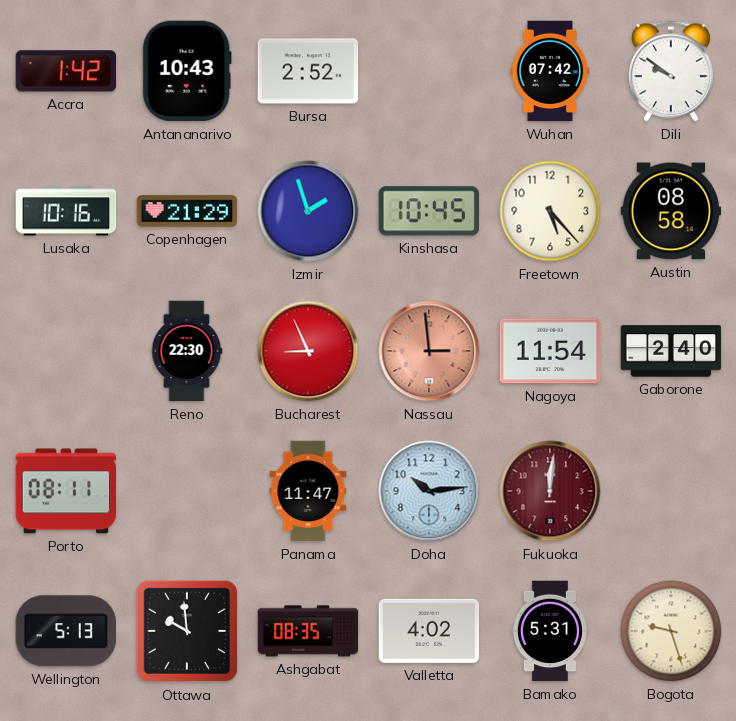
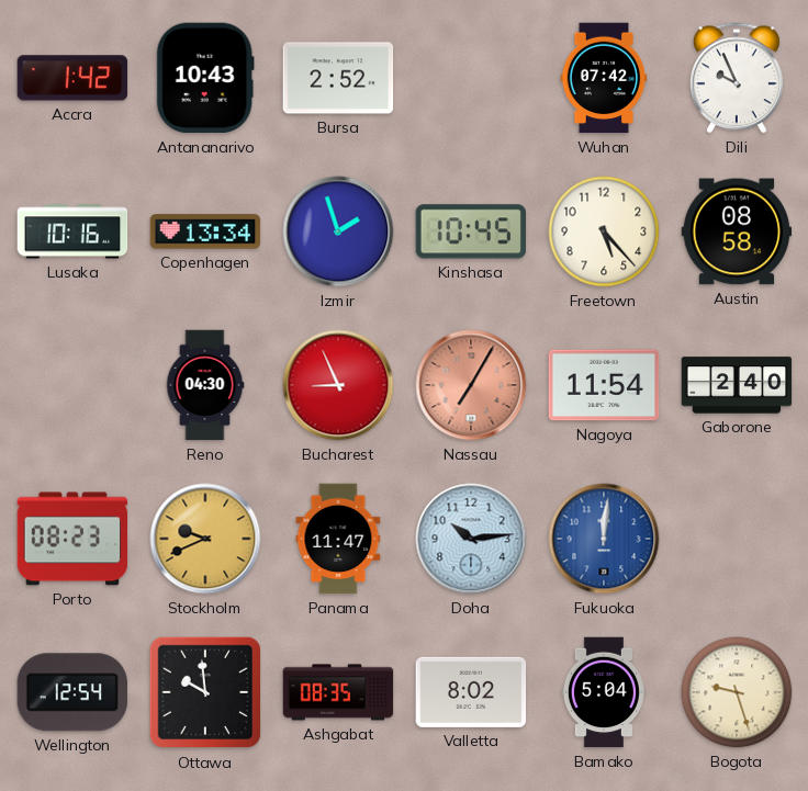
Dili: 9:51 -> 9:56 (737, 78)
Copenhagen: 21:29 -> 13:34 (205, 231)
Reno: 22:30 -> 04:30 (205, 385)
Nassau: 2:59 -> 7:05 (471, 385)
Porto: 08:11 -> 08:23 (72, 539)
Stockholm: none -> 9:41 (205, 539)
Fukuoka dial: burgundy -> blue (604, 539)
Wellington: 5:13 -> 12:54 (71, 692)
Valletta: 4:02 -> 8:02 (471, 692)
Bamako: 5:31 -> 5:04 (604, 692)
